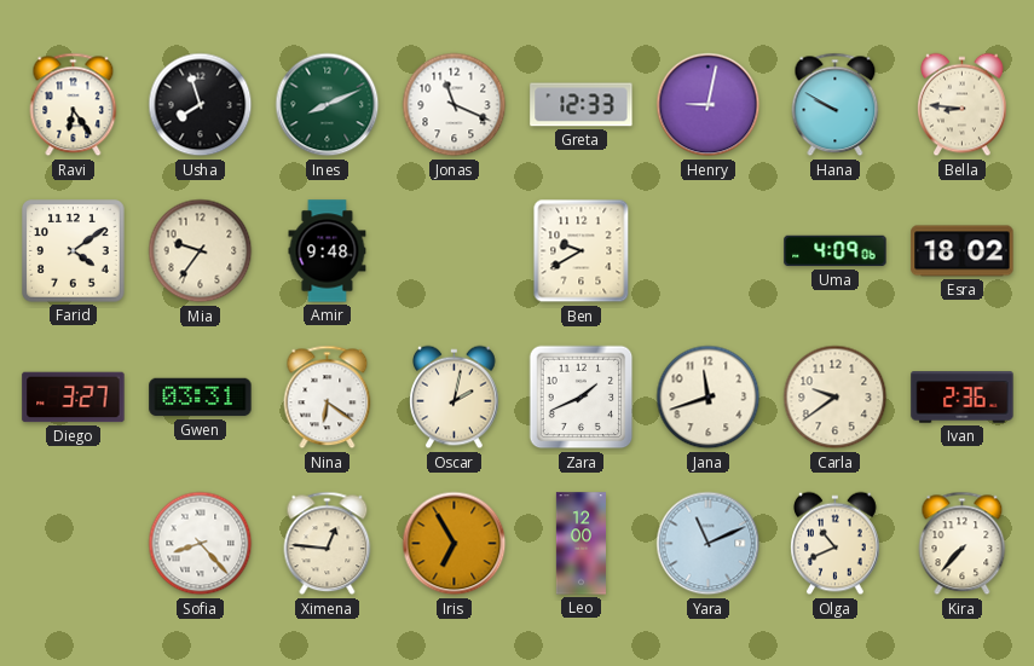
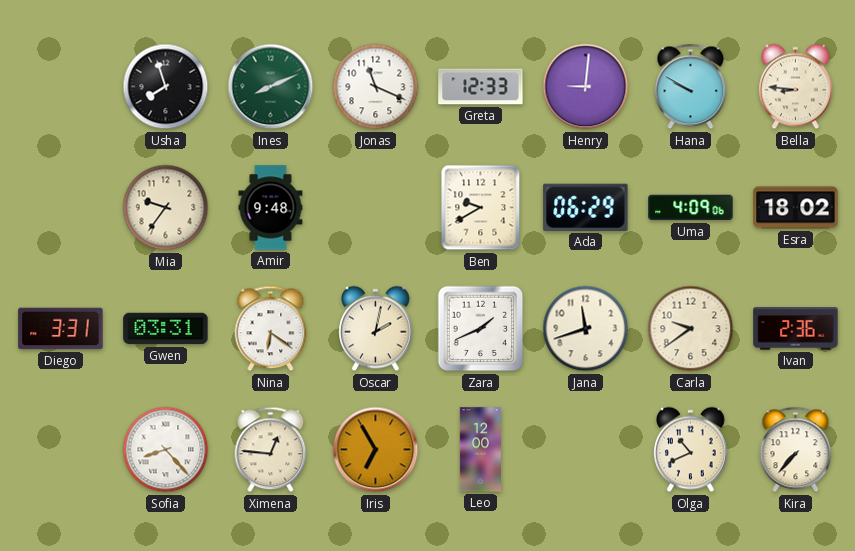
Ravi: 6:24 -> none (74, 105)
Henry: 9:02 -> 9:01 (586, 87)
Farid: 4:09 -> none (74, 251)
Ada: none -> 06:29 (586, 207)
Diego: 3:27 -> 3:31 (61, 329)
Yara: 11:11 -> none (709, 544)
